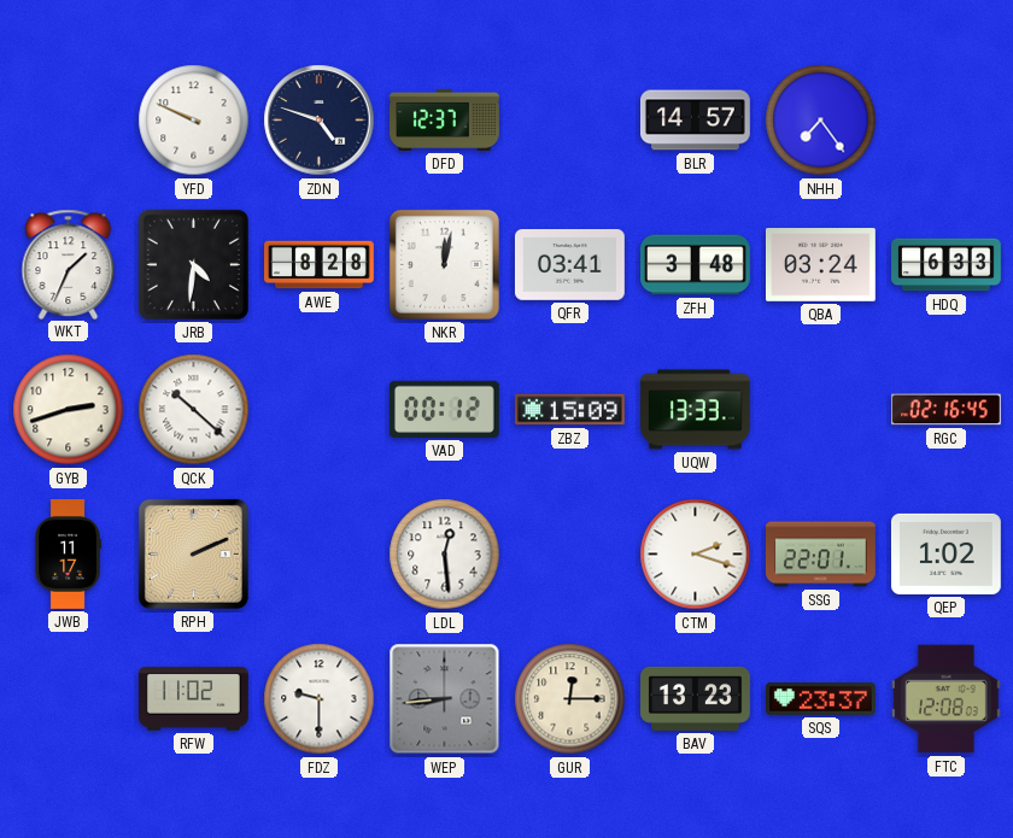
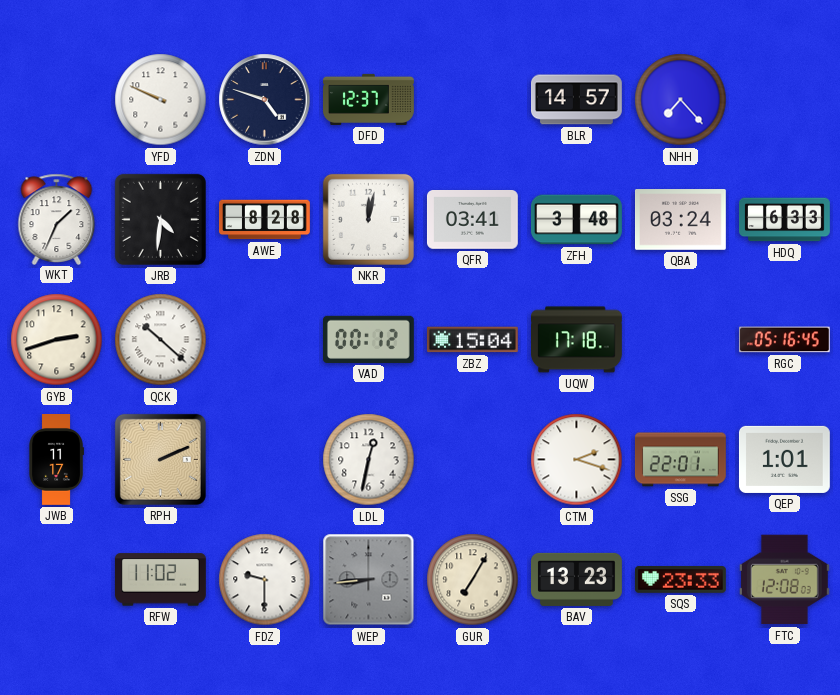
NHH: 7:24 -> 7:23 (681, 100)
ZBZ: 15:09 -> 15:04 (472, 340)
UQW: 13:33 -> 17:18 (577, 340)
RGC: 02:16 -> 05:16 (784, 340)
LDL: 12:29 -> 12:32 (369, 460)
QEP: 1:02 -> 1:01 (785, 459)
GUR: 12:15 -> 7:05 (473, 580)
SQS: 23:37 -> 23:33 (681, 580)
